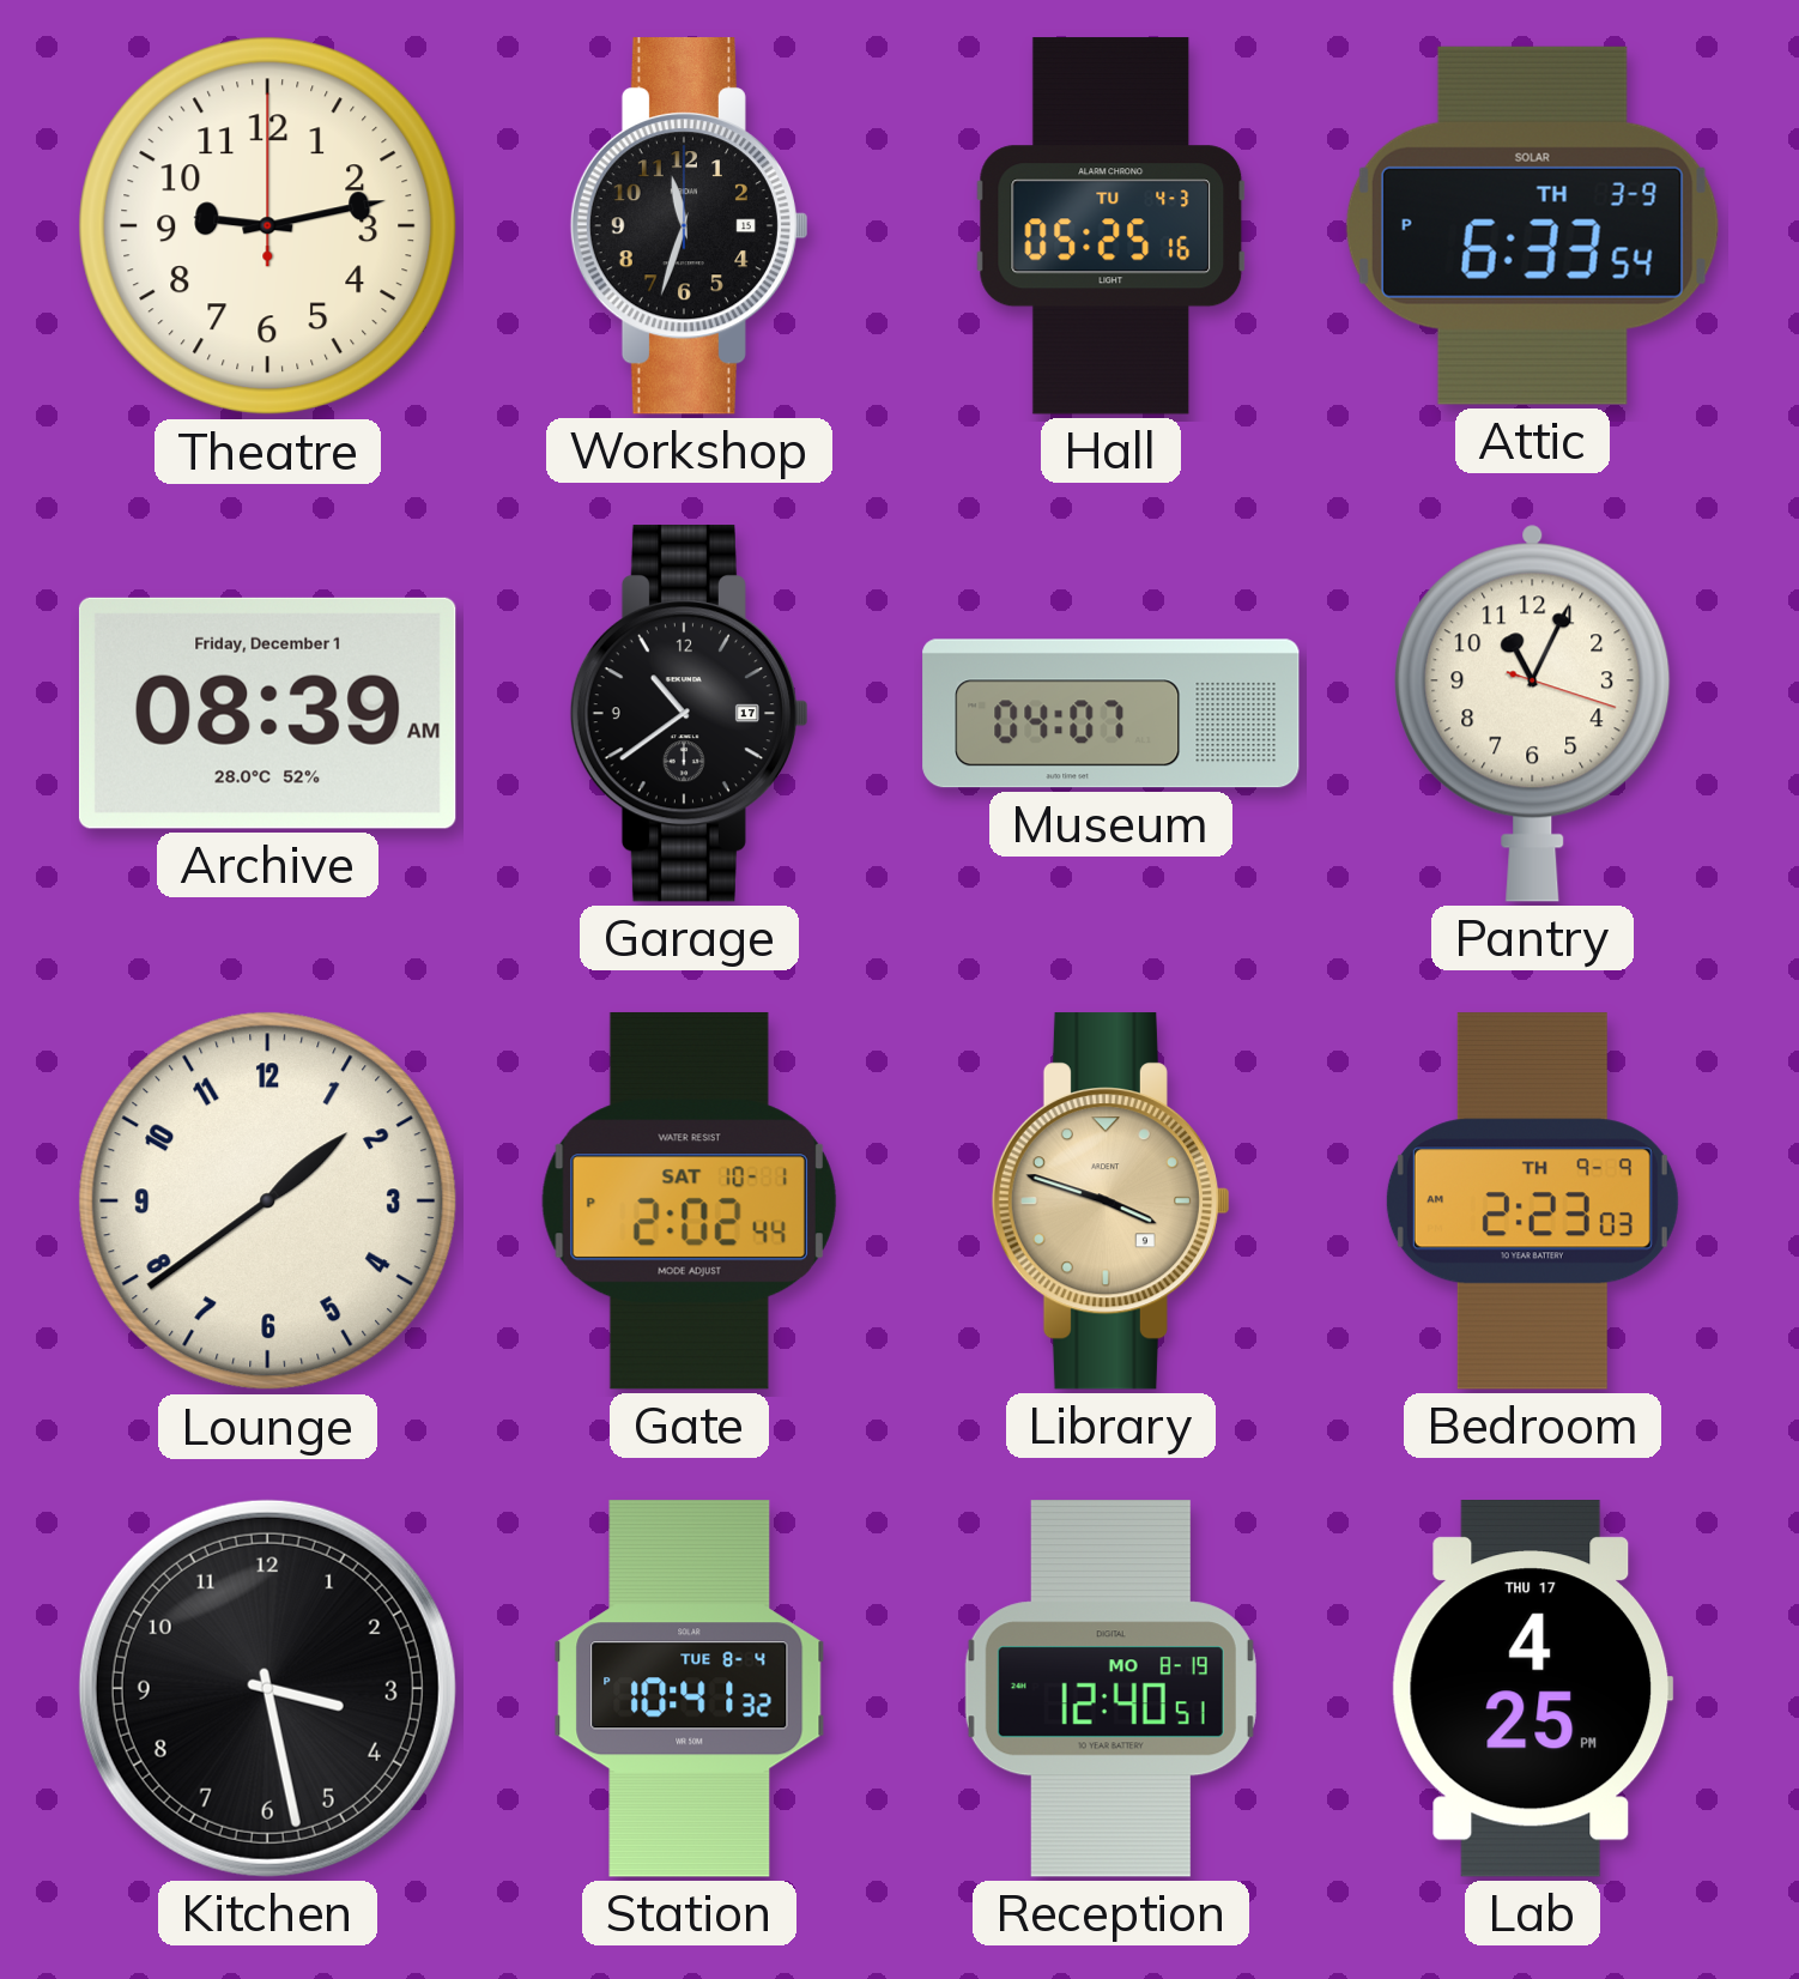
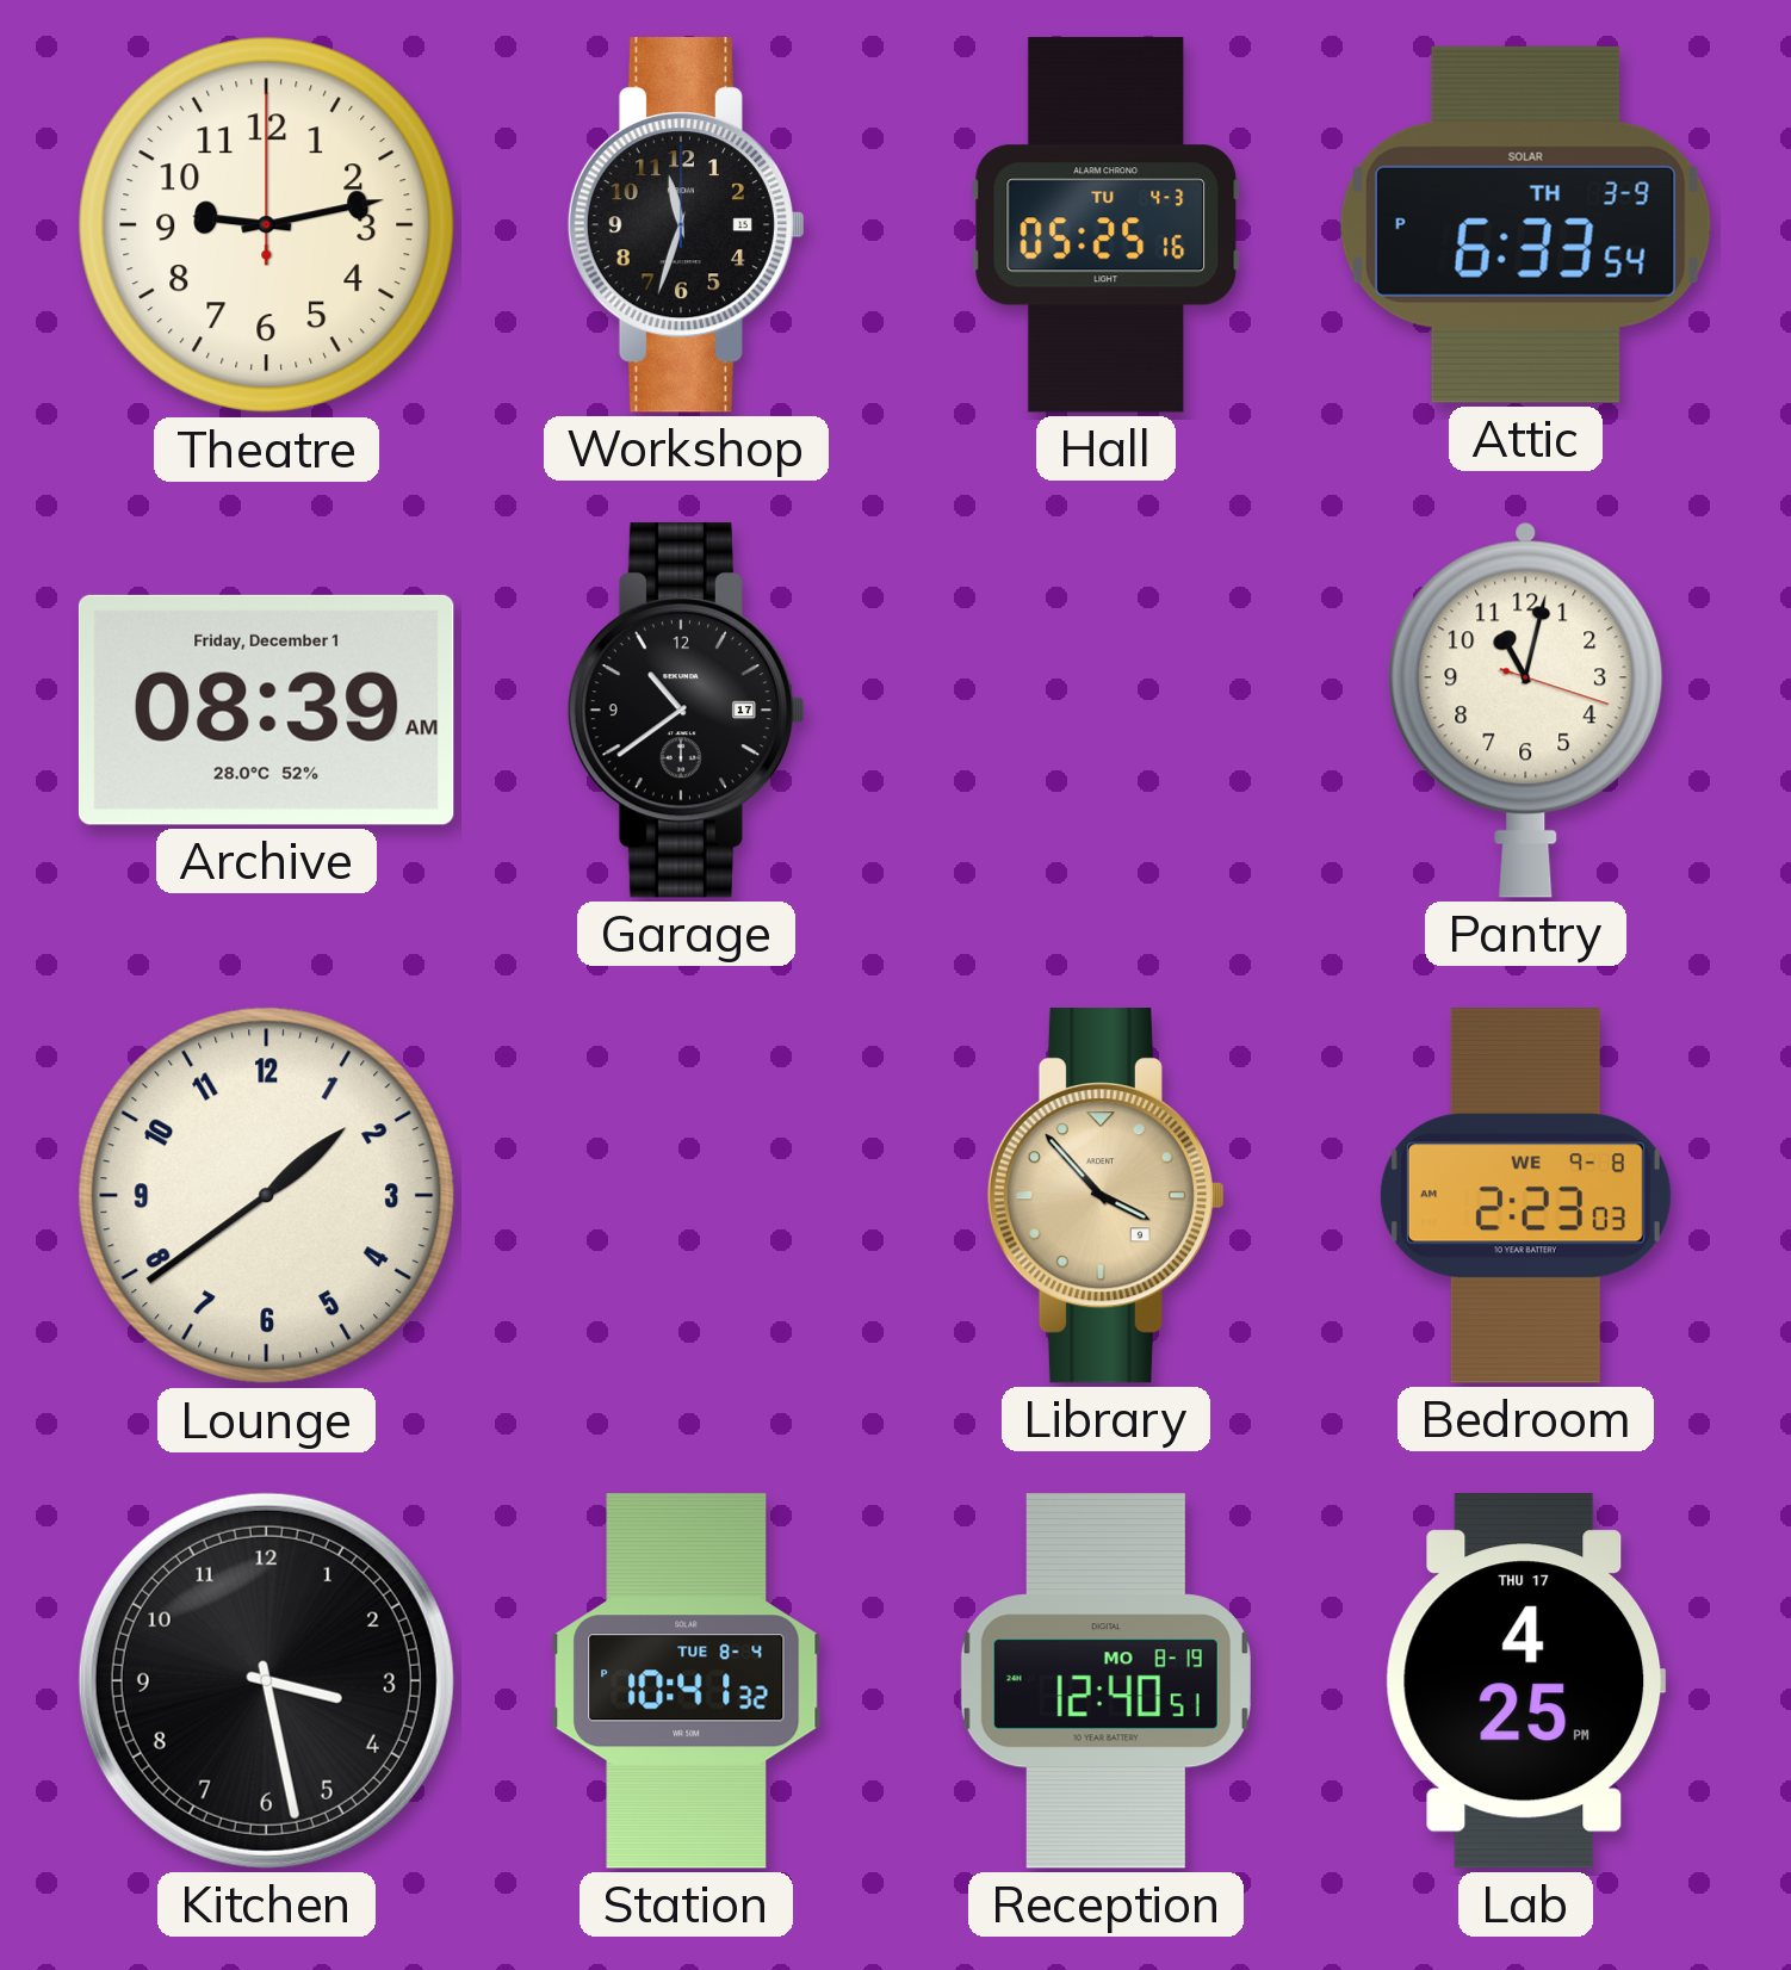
Museum: 04:07 -> none (1111, 714)
Pantry: 11:04 -> 11:02 (1526, 710)
Gate: 2:02 -> none (689, 1200)
Library: 3:48 -> 3:53 (1105, 1196)
Bedroom date: TH 9-9 -> WE 9-8 (1525, 1196)
